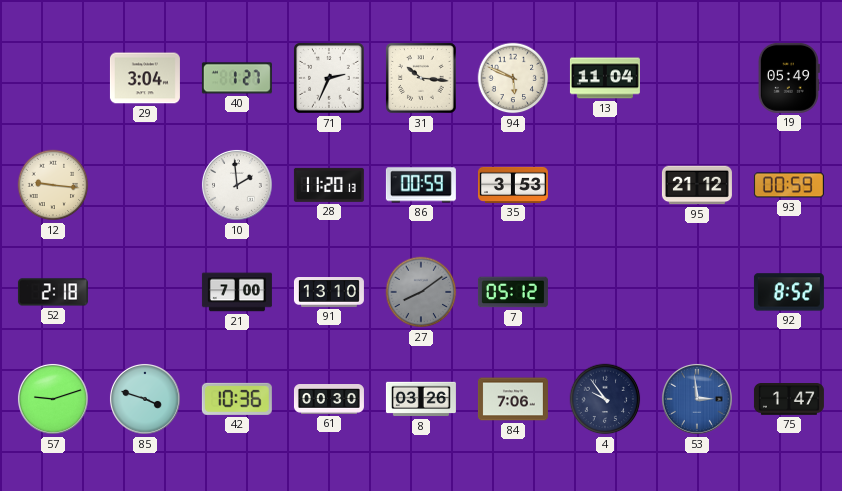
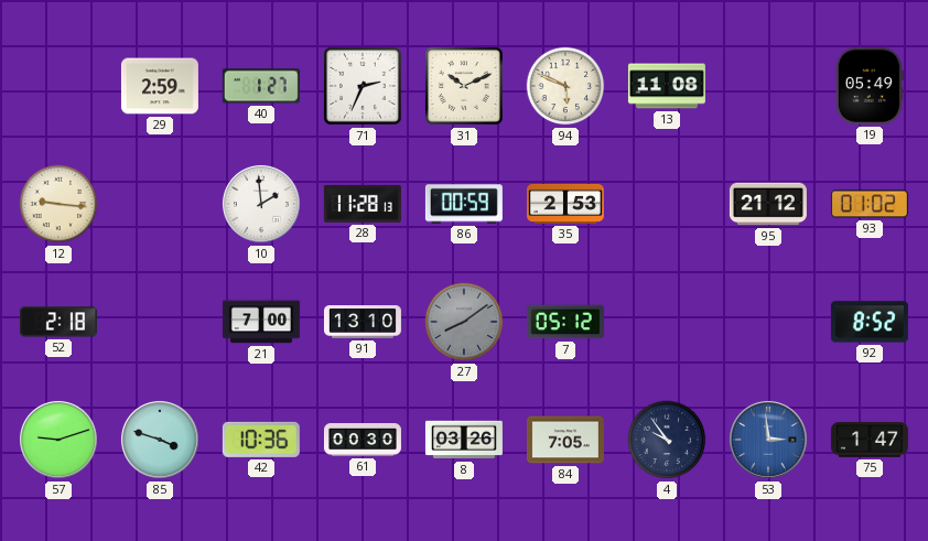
29: 3:04 -> 2:59 (160, 86)
31: 10:16 -> 10:11 (465, 87)
13: 11:04 -> 11:08 (667, 86)
28: 11:20 -> 11:28 (363, 204)
35: 3:53 -> 2:53 (565, 204)
93: 00:59 -> 01:02 (870, 204)
84: 7:06 -> 7:05 (565, 440)
